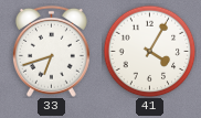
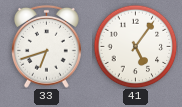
41: 4:05 -> 5:06 (135, 46)
